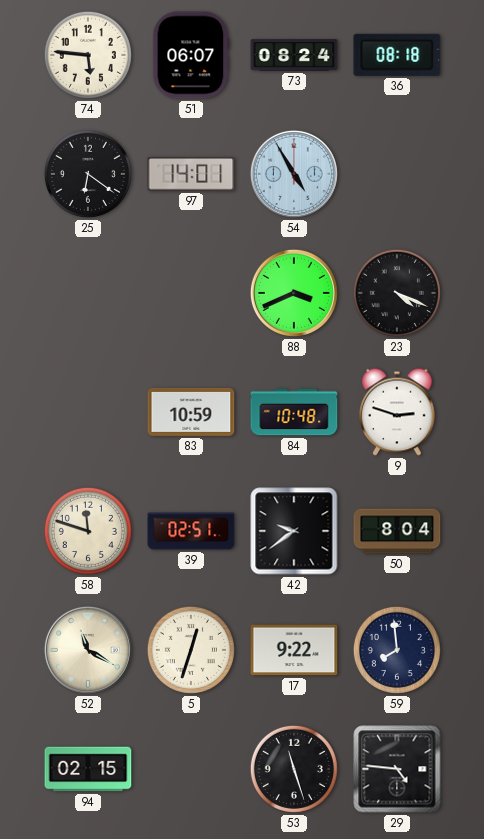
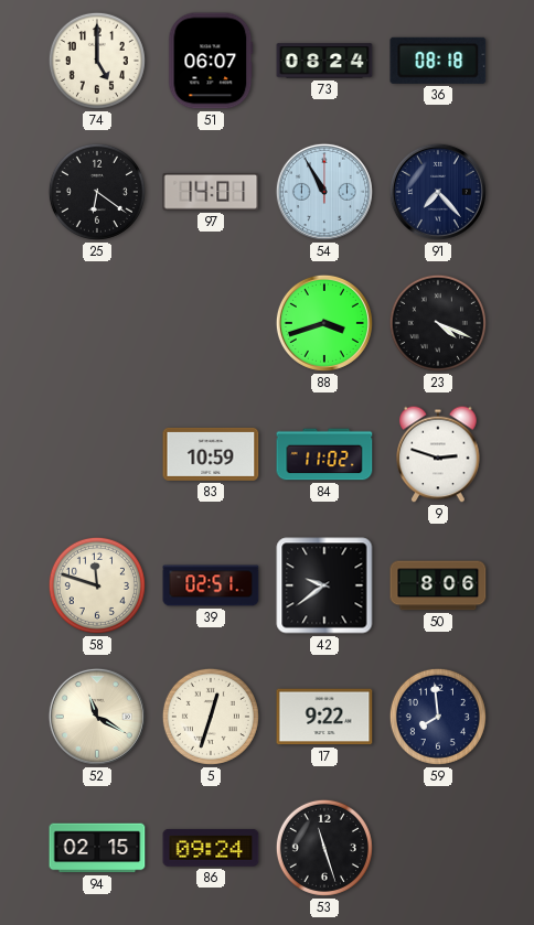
74: 5:46 -> 5:00 (97, 61)
54: 4:55 -> 10:55 (324, 192)
91: none -> 7:23 (438, 192)
88: 3:41 -> 3:42 (324, 323)
84: 10:48 -> 11:02 (324, 454)
50: 8:04 -> 8:06 (438, 585)
86: none -> 09:24 (211, 848)
29: 4:46 -> none (397, 769)
